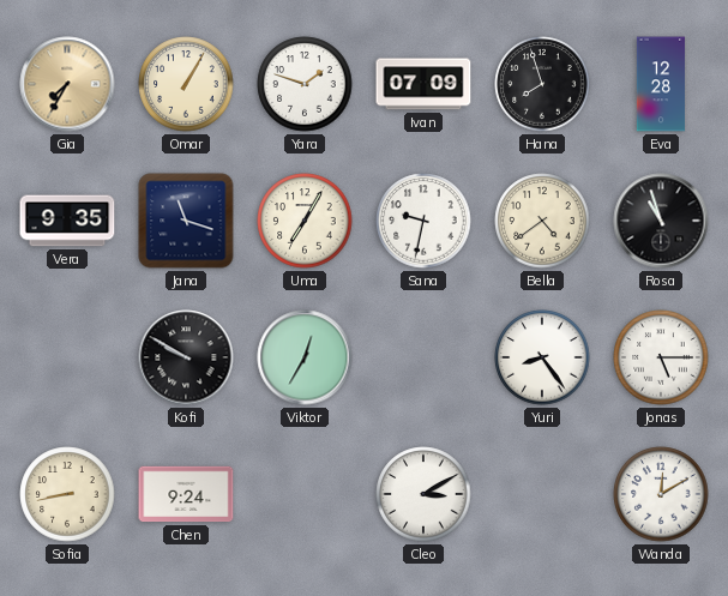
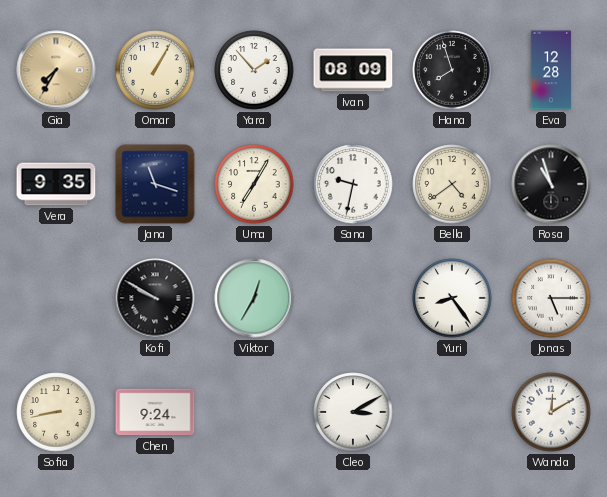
Yara: 1:48 -> 1:53 (254, 70)
Ivan: 07:09 -> 08:09 (353, 70)
